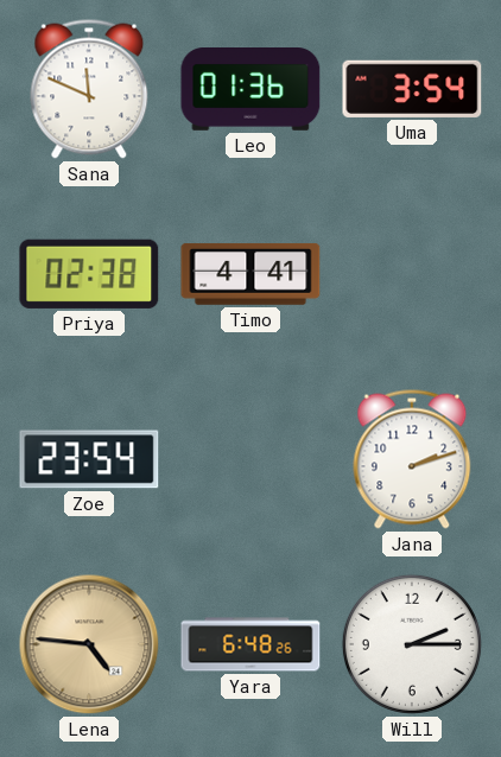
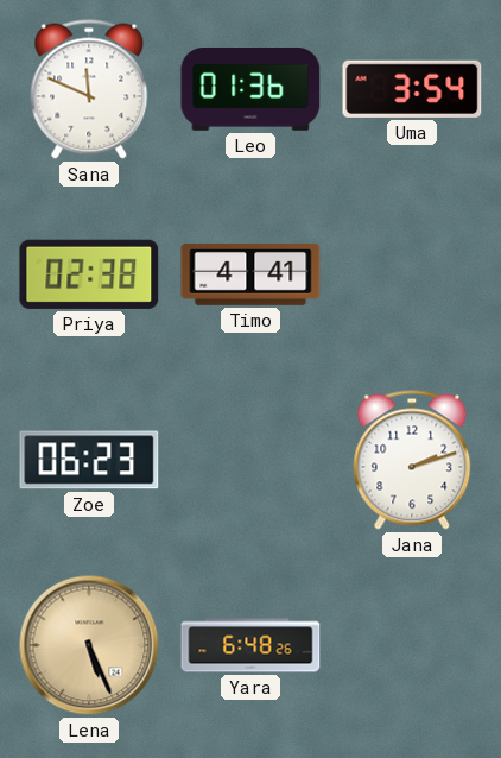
Zoe: 23:54 -> 06:23 (89, 460)
Lena: 4:46 -> 5:26 (89, 645)
Will: 2:15 -> none (412, 644)
